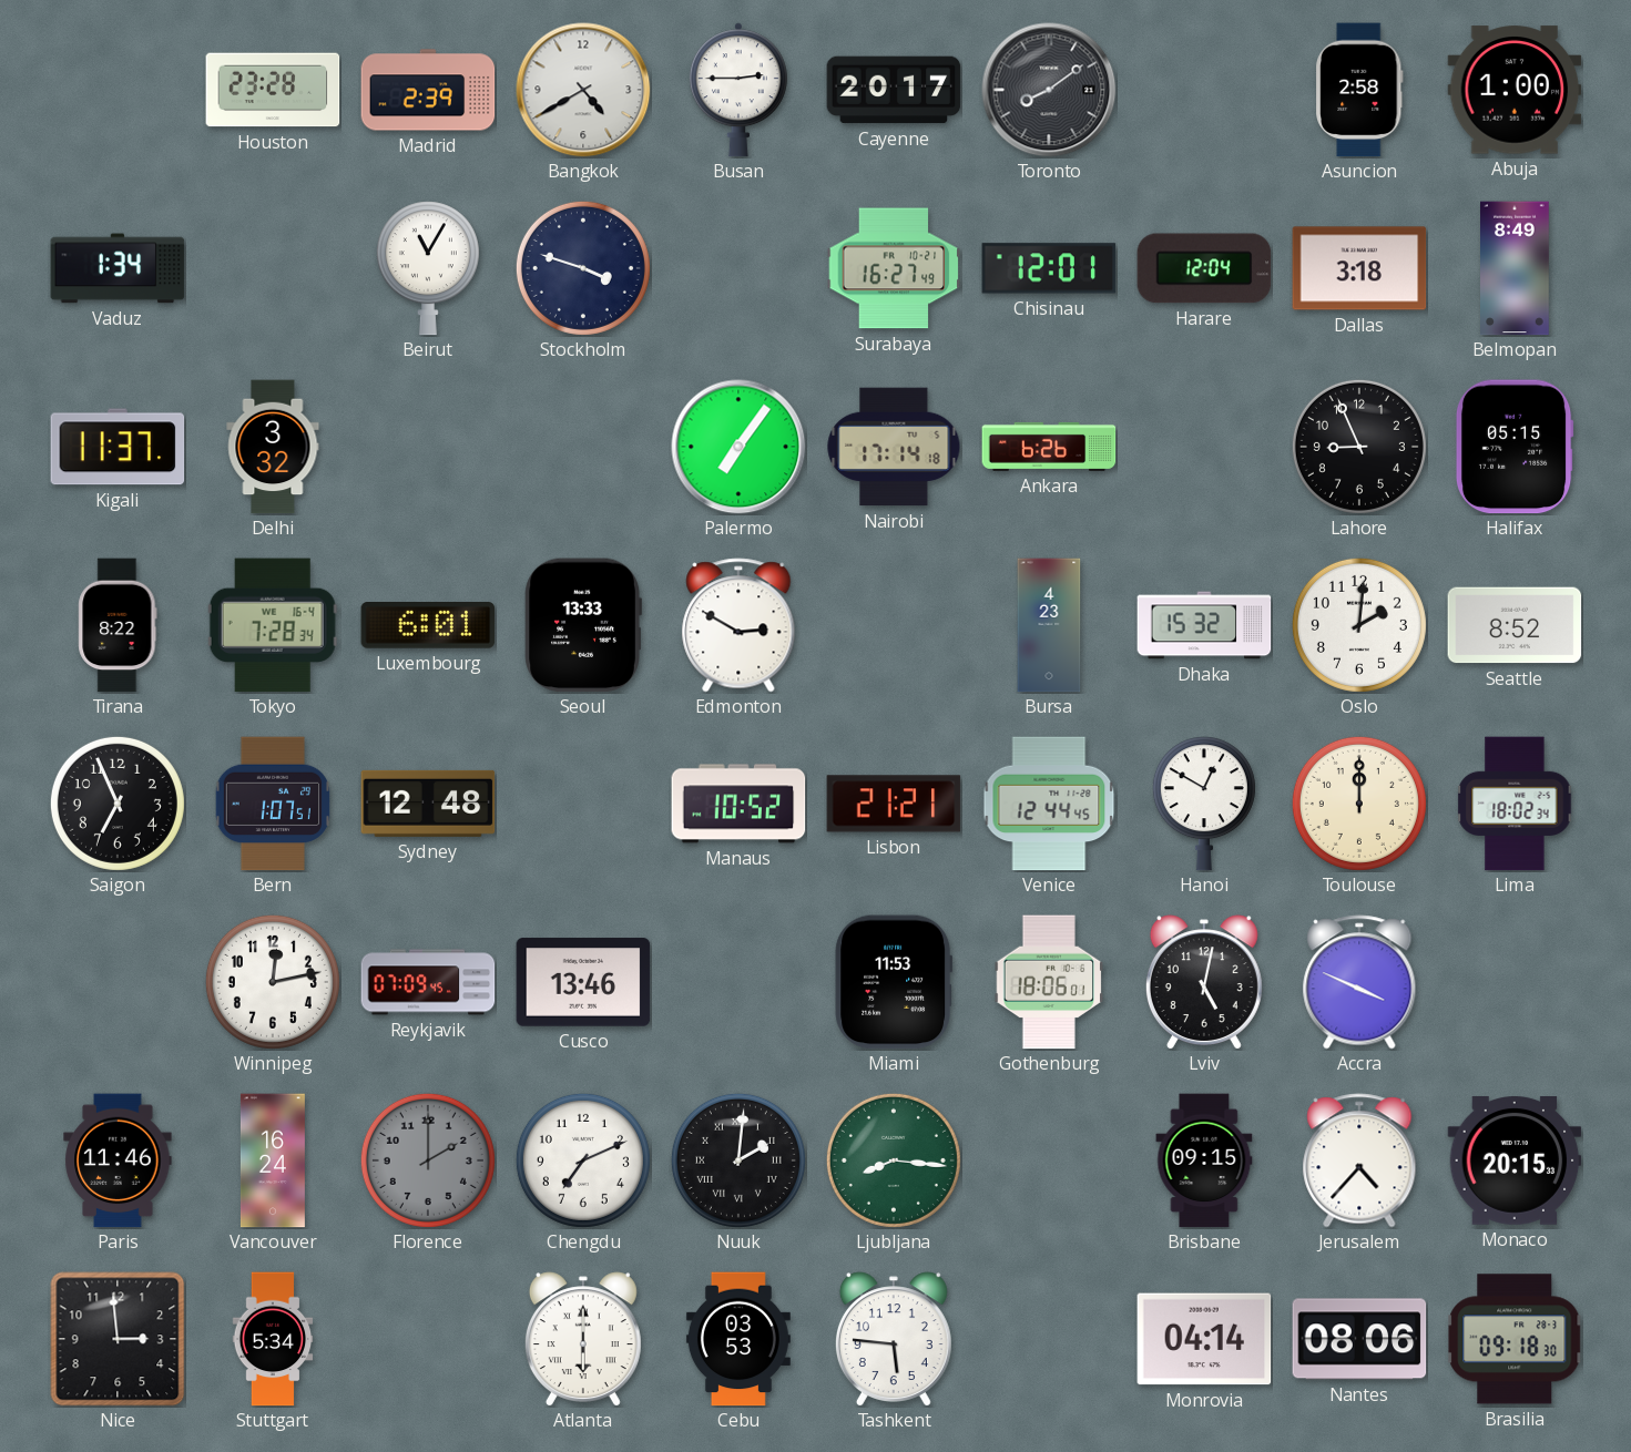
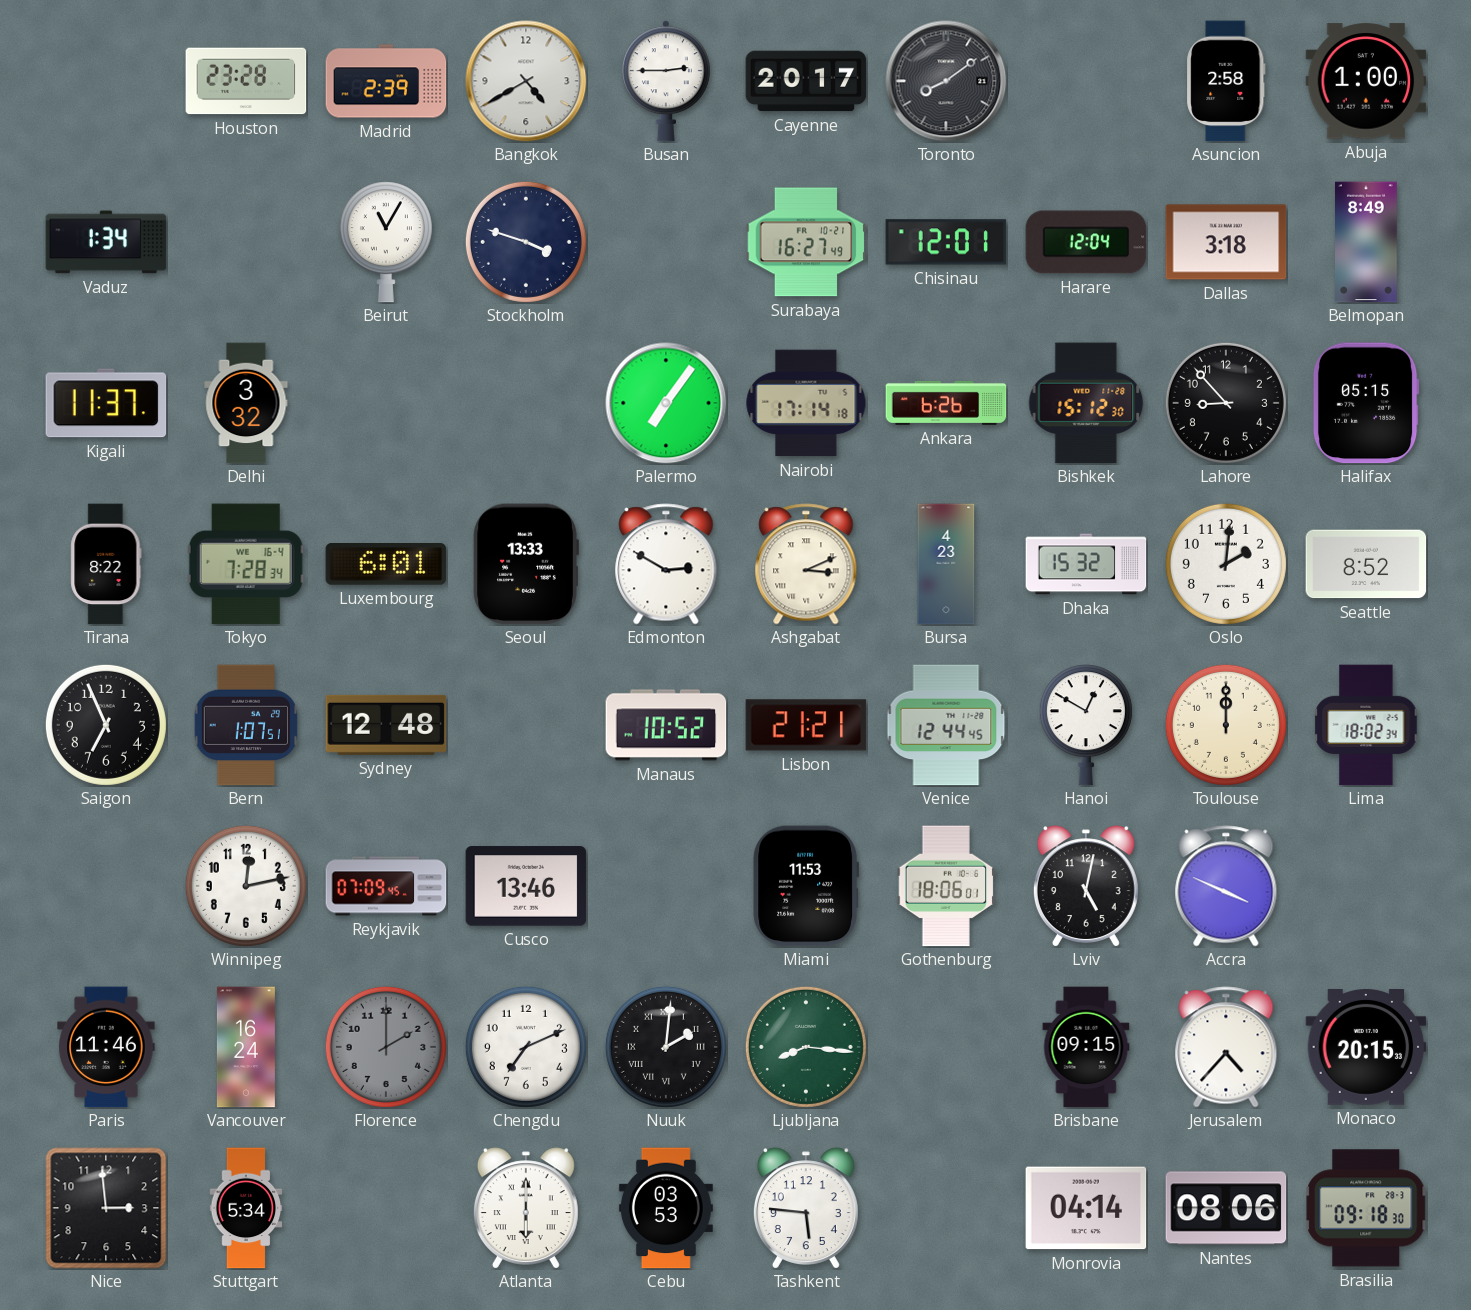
Bishkek: none -> 15:12 (1086, 403)
Lahore: 8:56 -> 8:53 (1226, 403)
Ashgabat: none -> 3:11 (806, 564)
